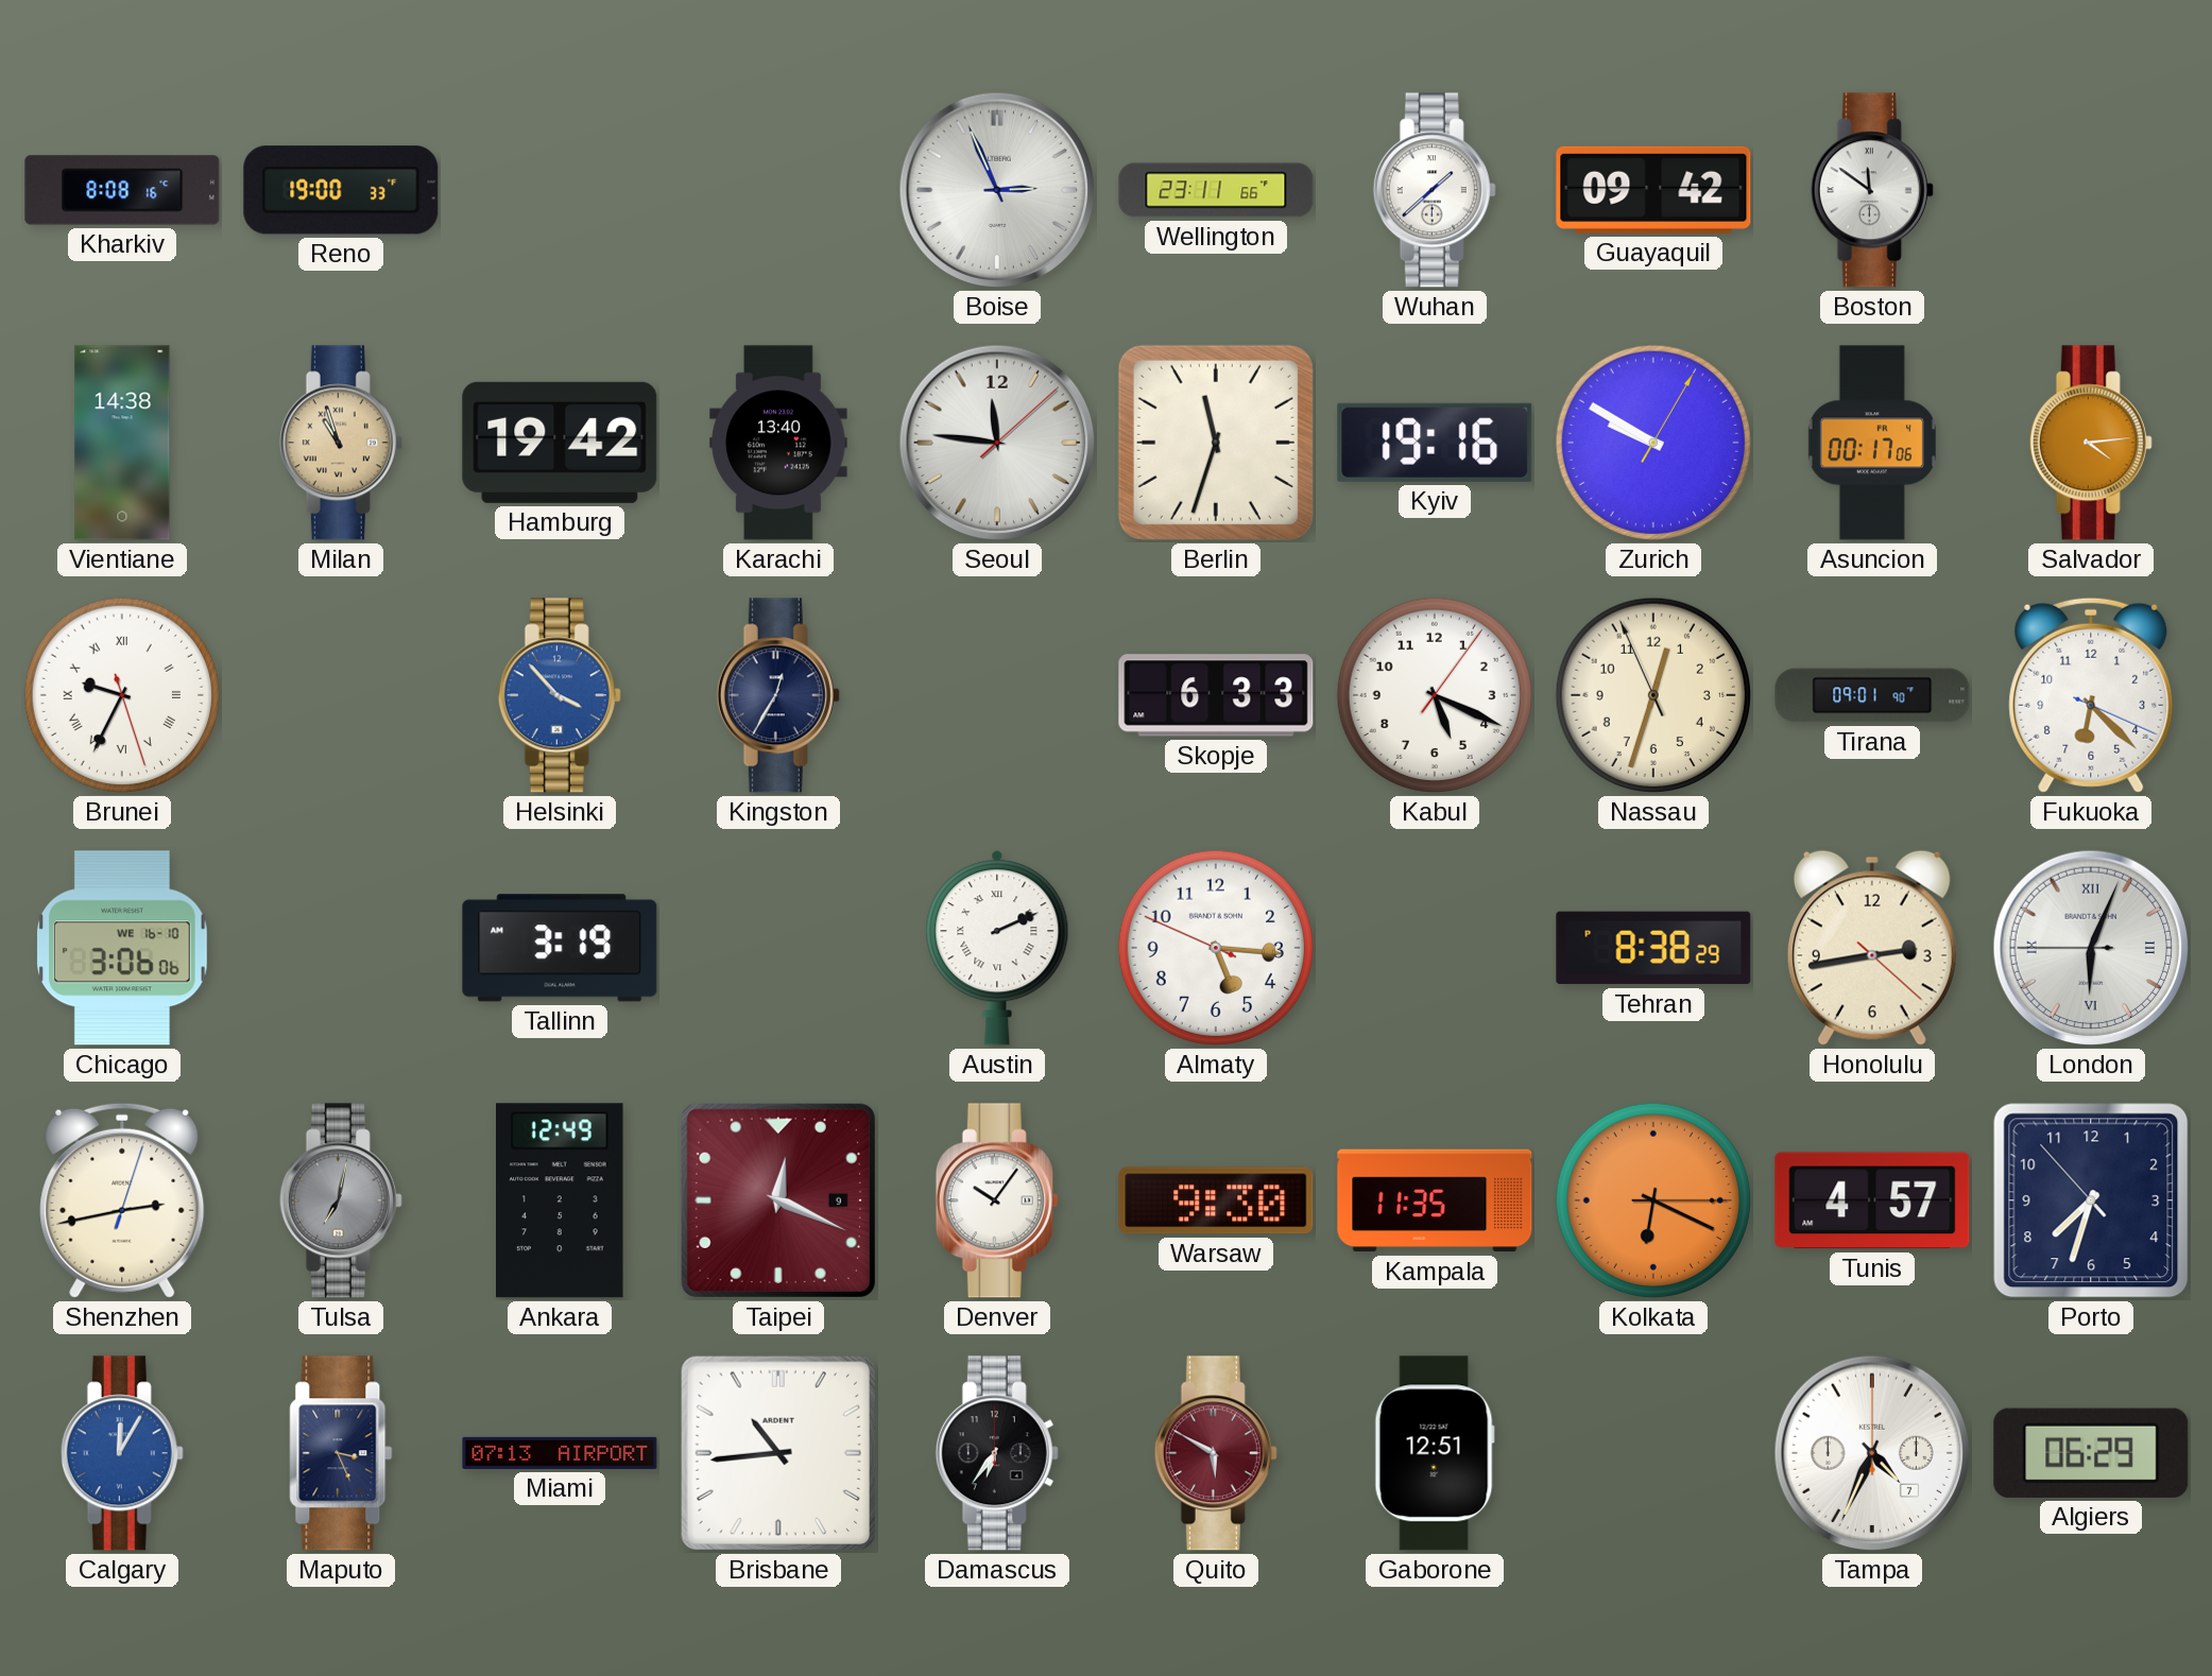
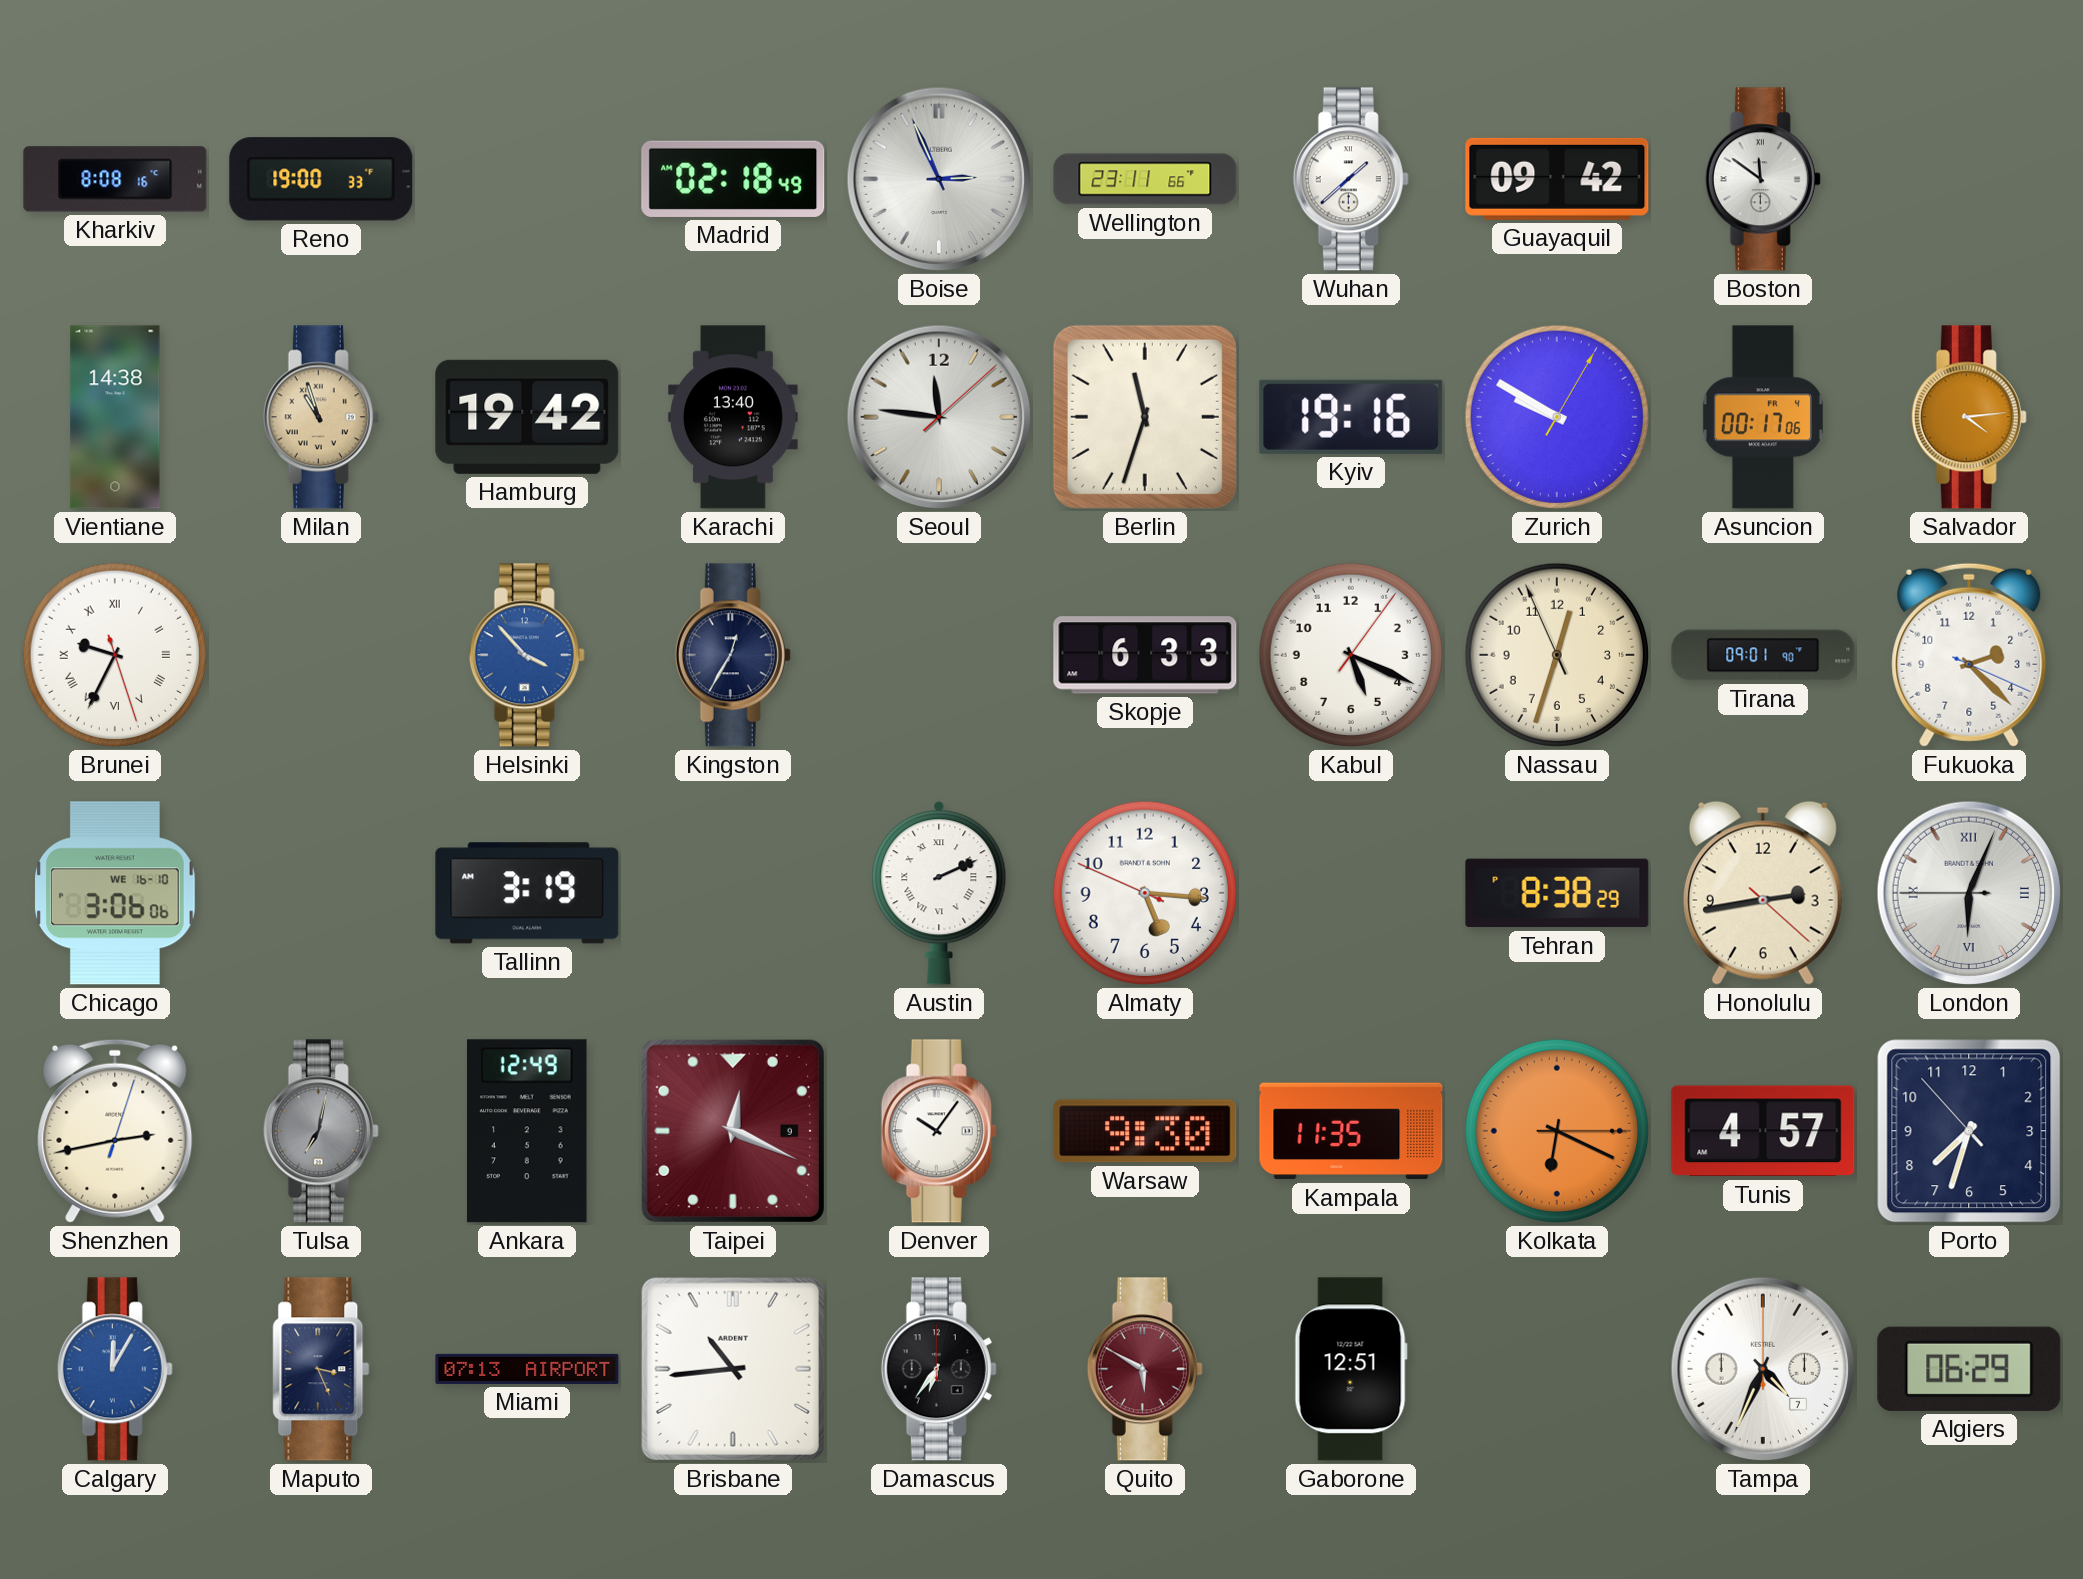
Madrid: none -> 02:18 (733, 179)
Fukuoka: 6:22 -> 2:22 (1969, 655)
